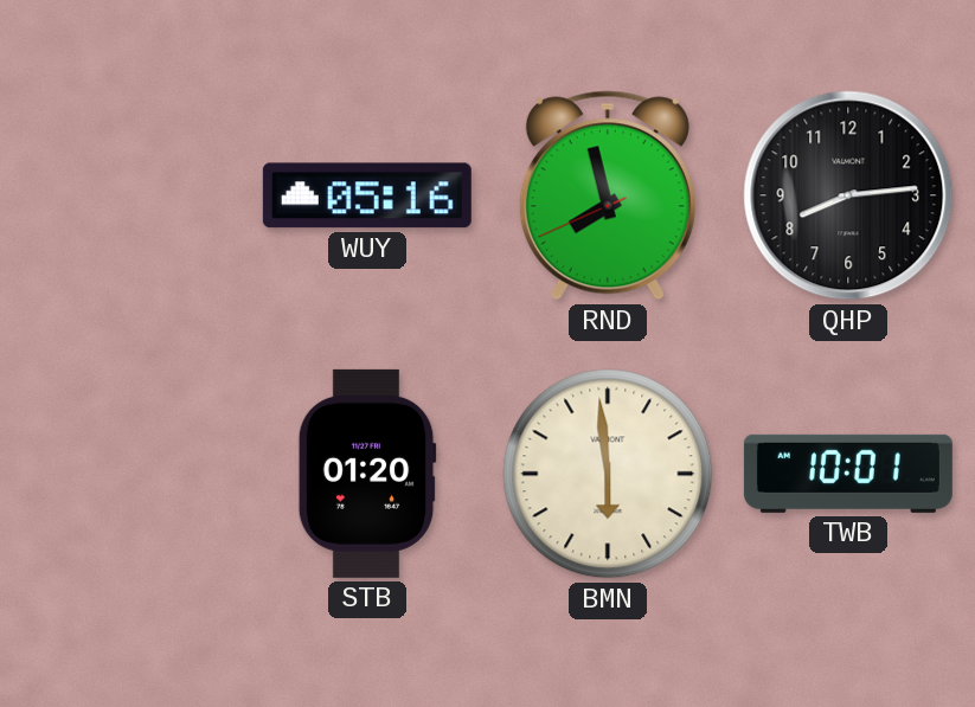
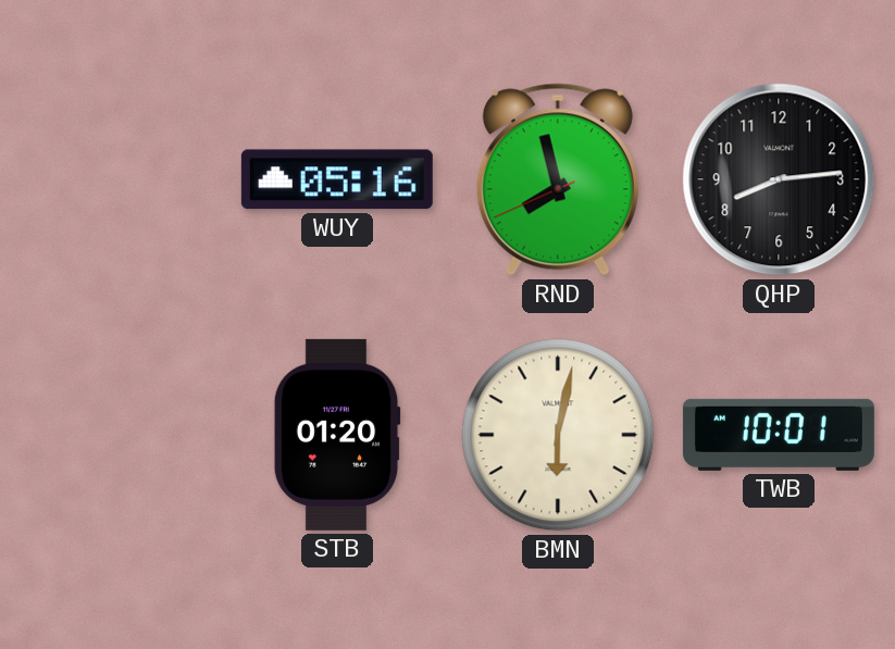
BMN: 5:59 -> 6:02 (558, 435)
